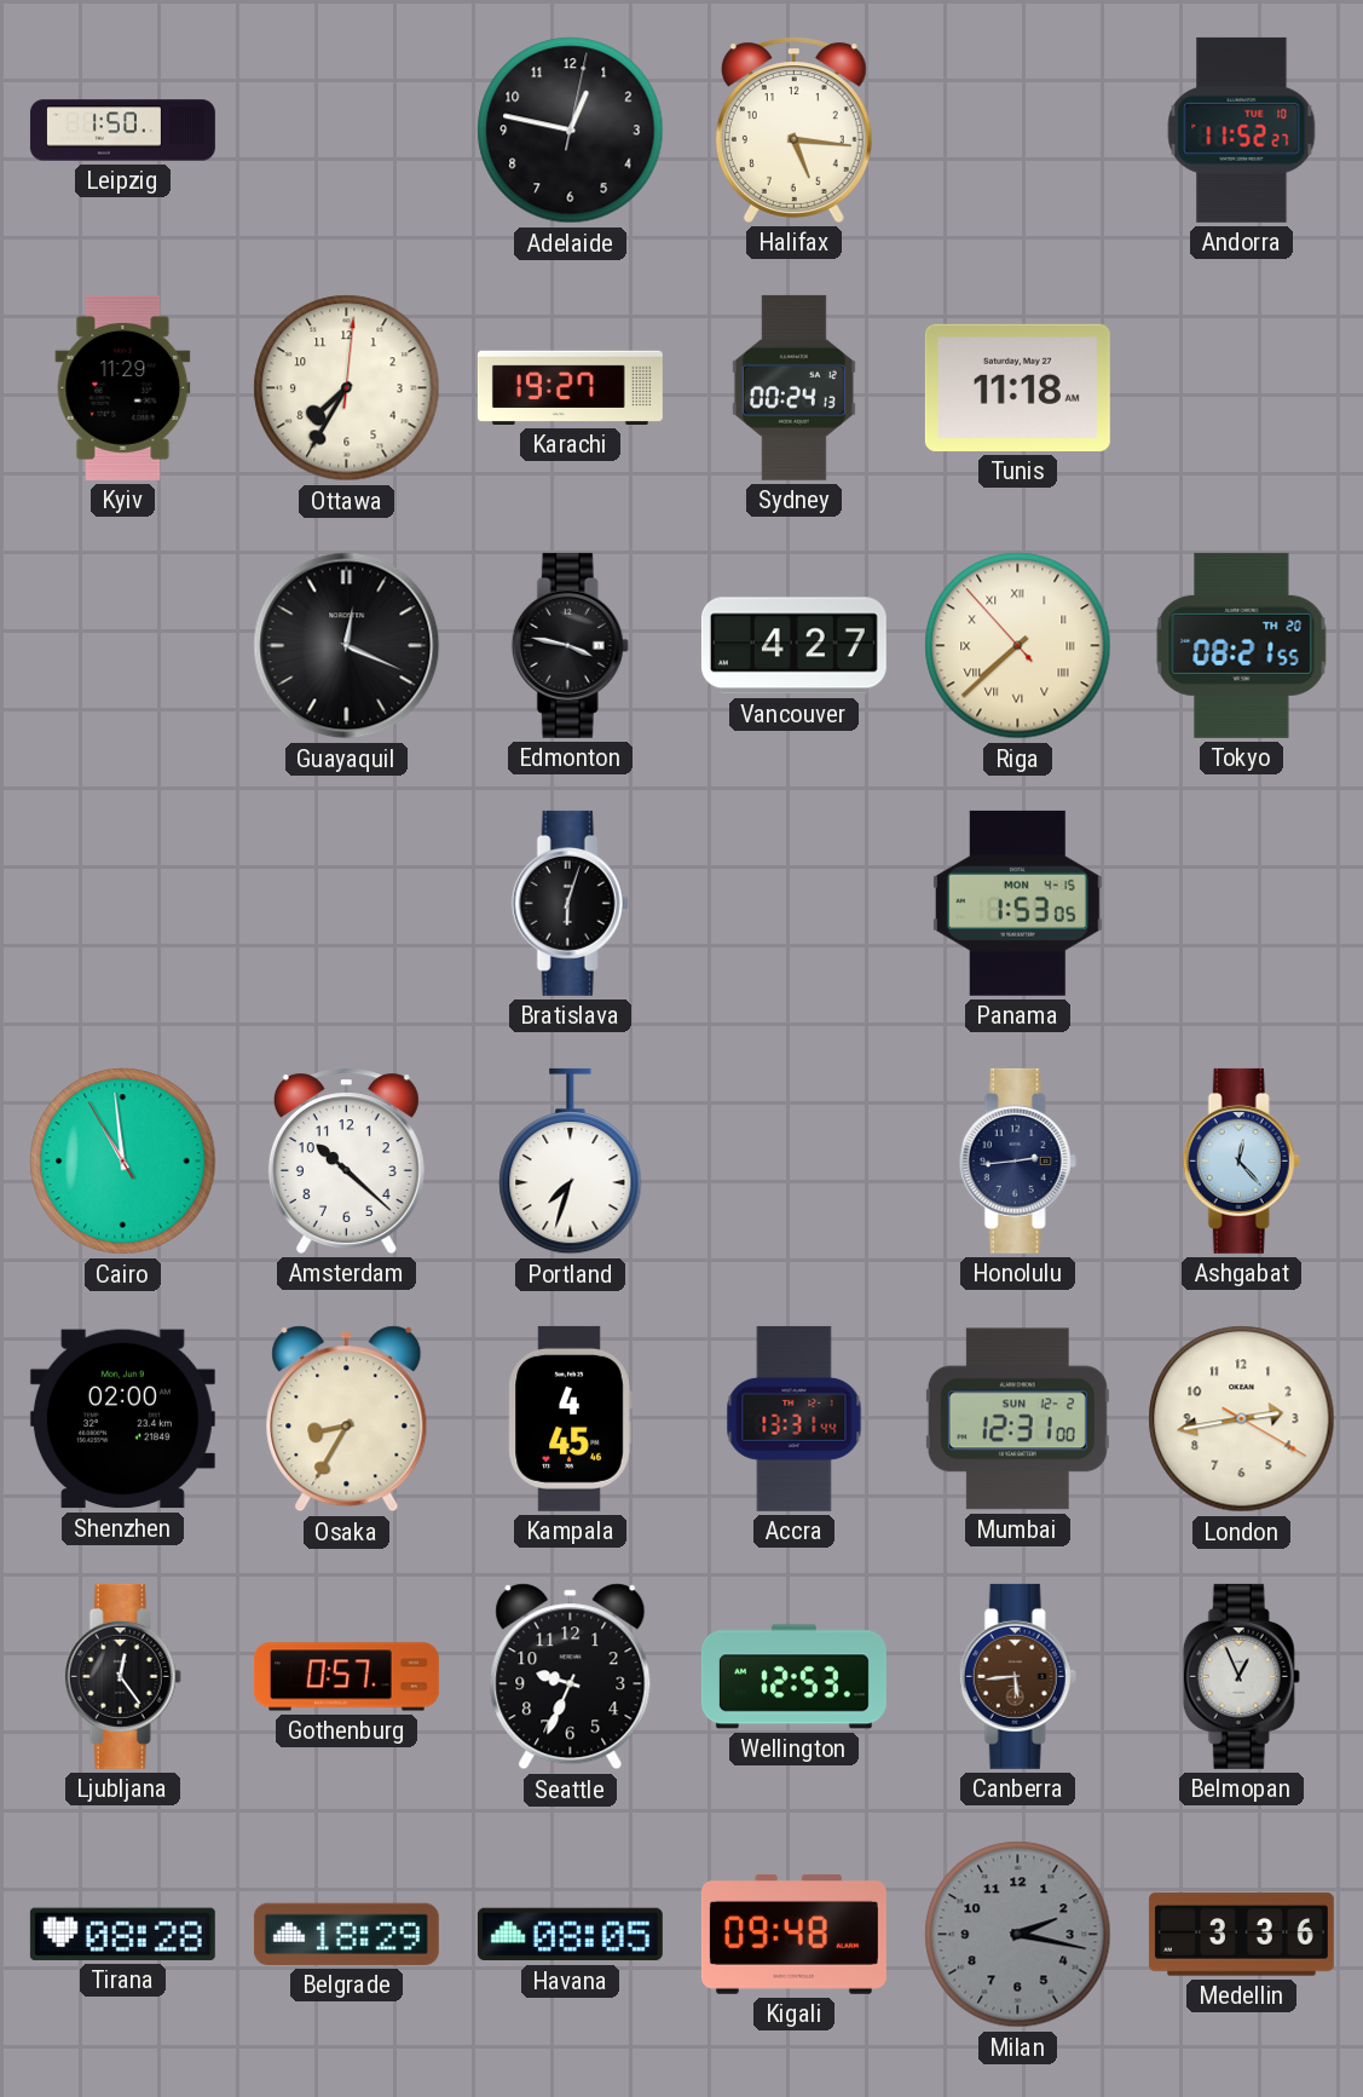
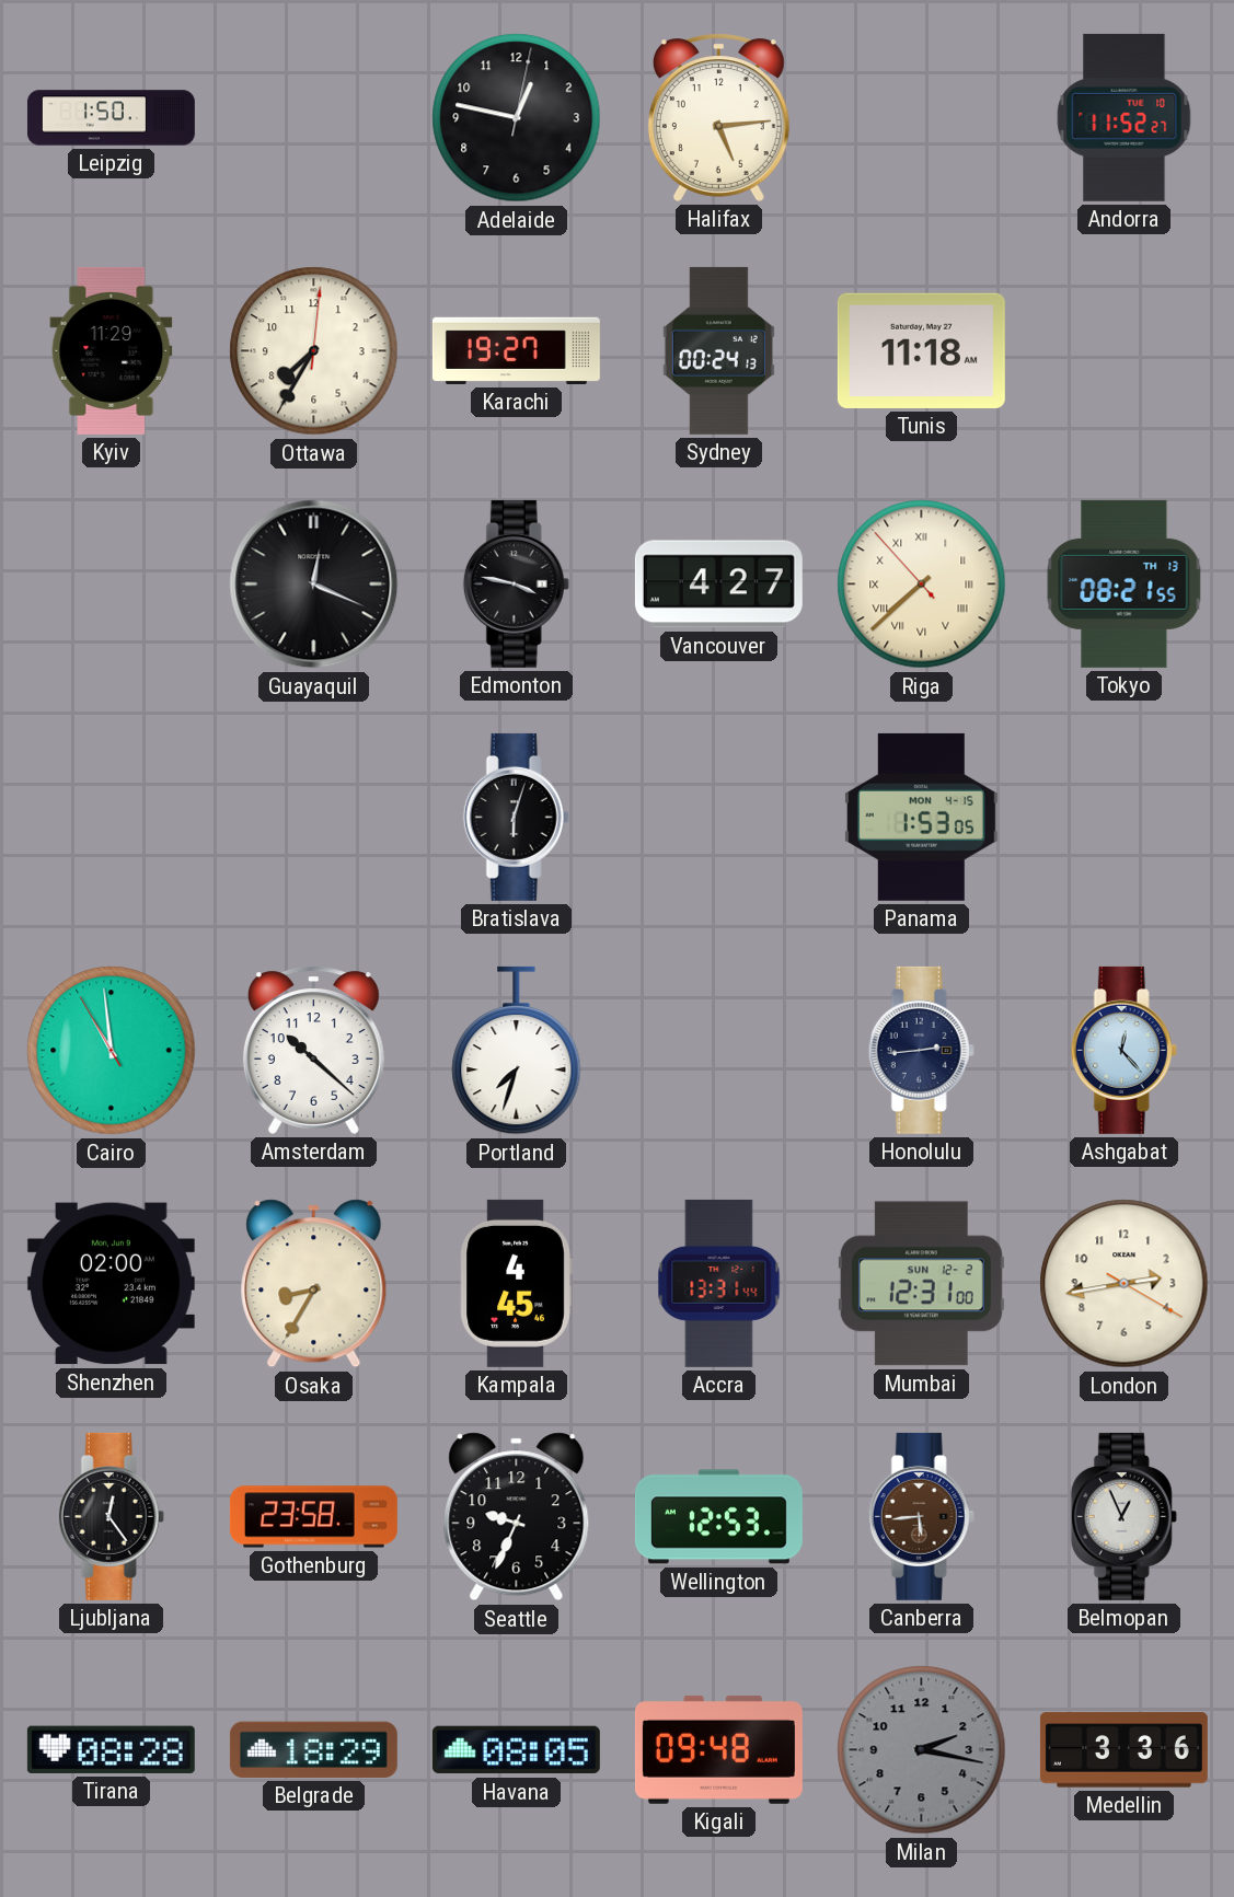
Halifax: 5:16 -> 5:14 (718, 117)
Tokyo date: TH 20 -> TH 13 (1125, 583)
Gothenburg: 0:57 -> 23:58 (313, 1517)
